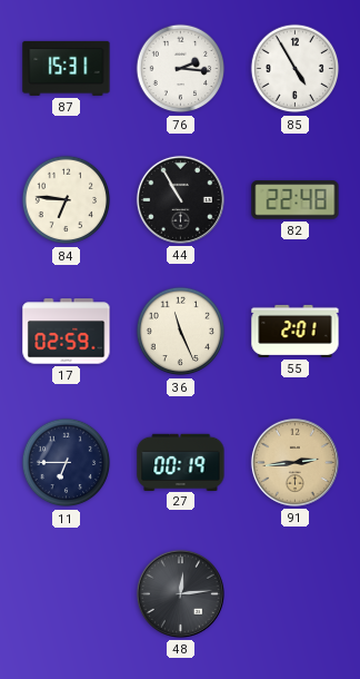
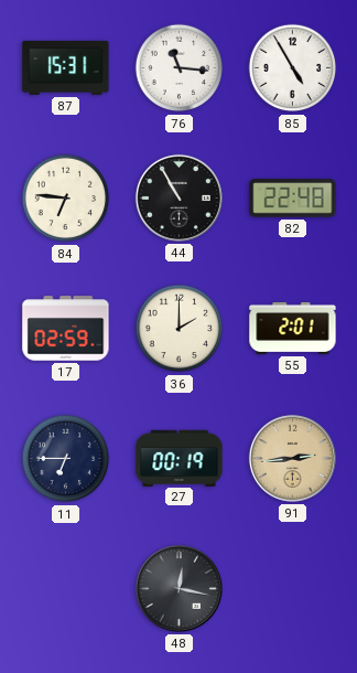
76: 2:16 -> 11:16 (180, 68)
36: 11:26 -> 2:00 (180, 329)
48: 12:14 -> 12:17 (178, 588)
